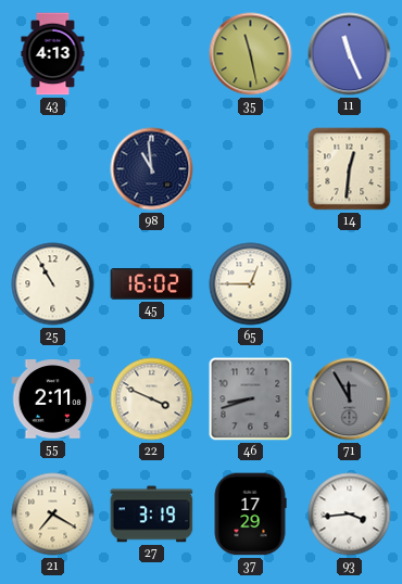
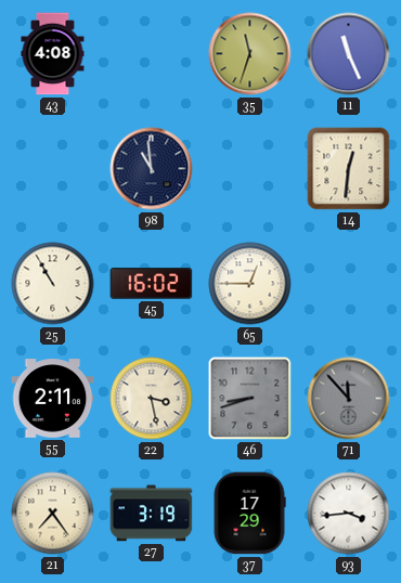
43: 4:13 -> 4:08 (53, 54)
35: 11:28 -> 11:33 (250, 54)
22: 3:49 -> 3:28 (152, 399)
71: 11:55 -> 11:53 (349, 399)
21: 7:20 -> 7:24 (53, 514)
